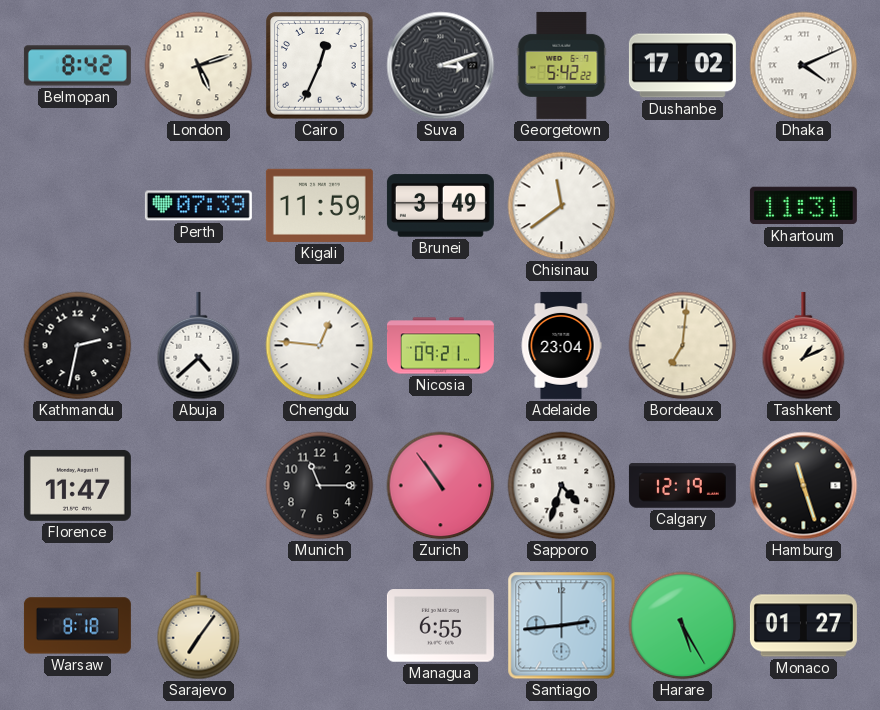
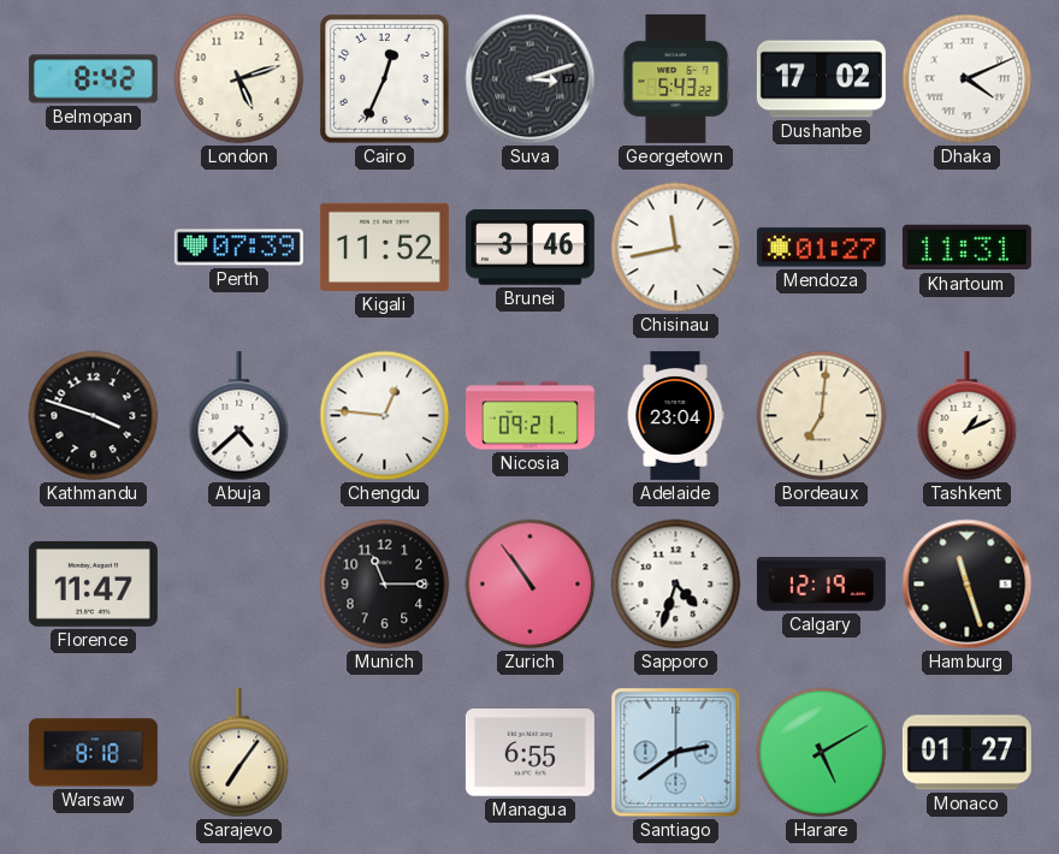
Georgetown: 5:42 -> 5:43 (676, 78)
Kigali: 11:59 -> 11:52 (384, 247)
Brunei: 3:49 -> 3:46 (529, 248)
Chisinau: 11:39 -> 11:43 (676, 248)
Mendoza: none -> 01:27 (821, 248)
Kathmandu: 2:32 -> 3:48 (94, 416)
Santiago: 2:44 -> 2:39 (676, 753)
Harare: 5:25 -> 5:10 (822, 753)
